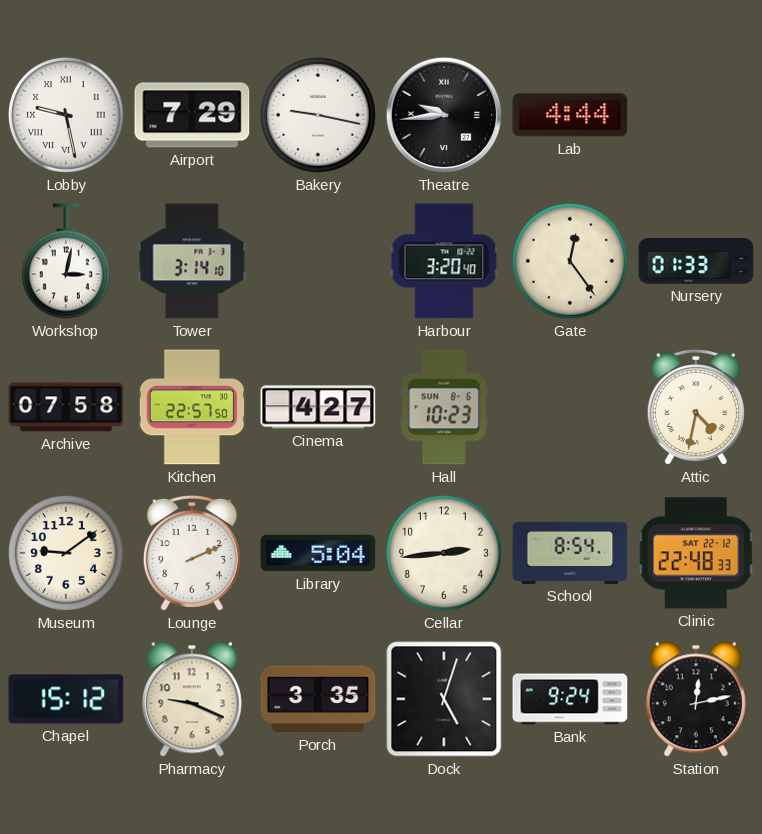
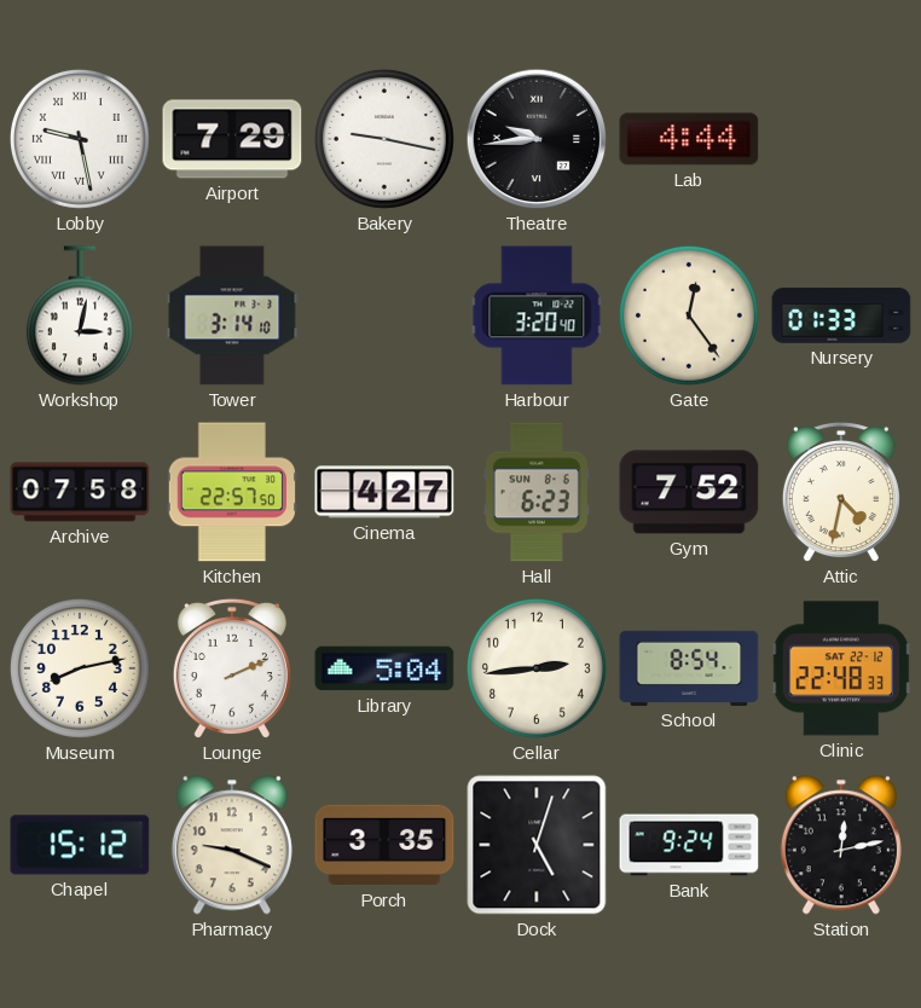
Hall: 10:23 -> 6:23 (537, 492)
Gym: none -> 7:52 (689, 492)
Museum: 9:09 -> 8:13 (80, 668)
